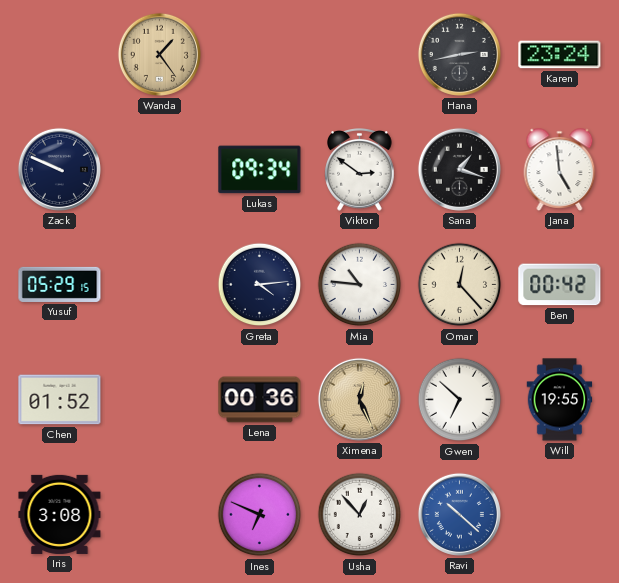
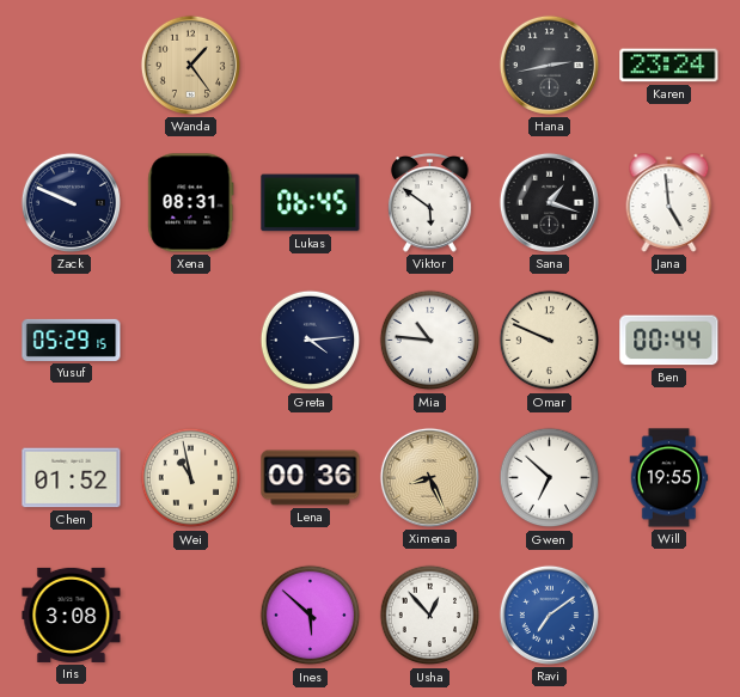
Xena: none -> 08:31 (191, 203)
Lukas: 09:34 -> 06:45 (311, 203)
Viktor: 2:51 -> 5:51 (430, 203)
Omar: 12:23 -> 9:49 (550, 341)
Ben: 00:42 -> 00:44 (669, 341)
Wei: none -> 10:58 (191, 478)
Ximena: 12:26 -> 8:26 (429, 477)
Ines: 6:49 -> 5:52 (311, 616)
Ravi: 10:22 -> 7:09 (549, 615)
